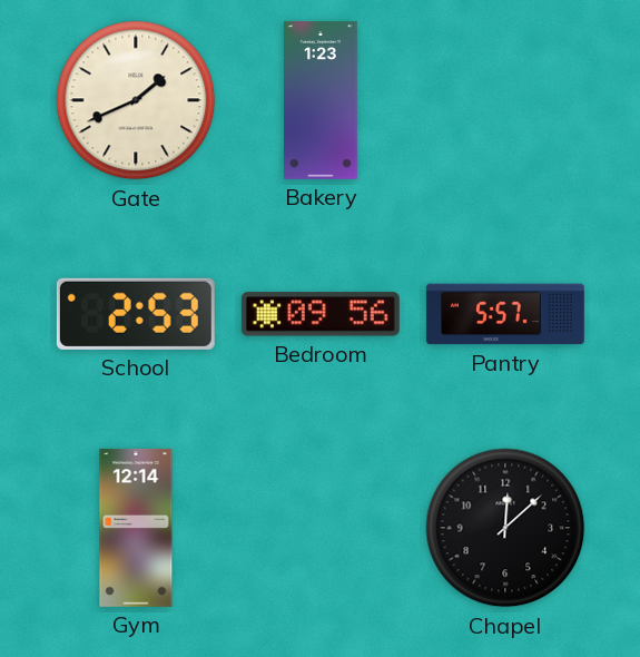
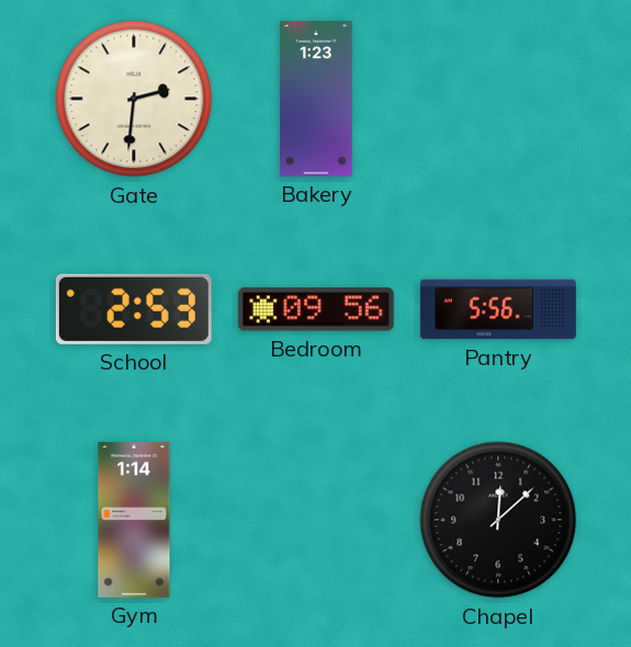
Gate: 1:41 -> 2:31 (134, 99)
Pantry: 5:57 -> 5:56 (498, 309)
Gym: 12:14 -> 1:14 (134, 520)
